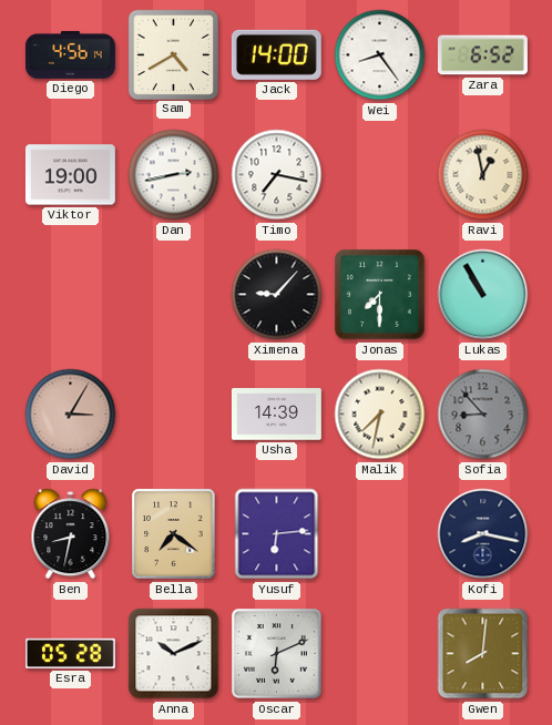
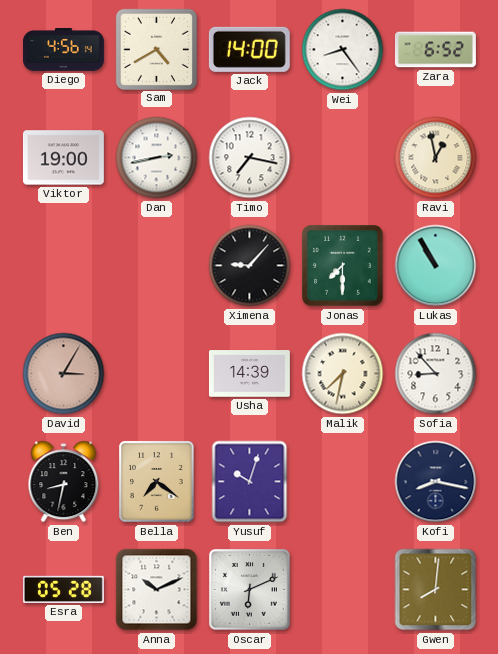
Sofia dial: grey -> white (436, 374)
Yusuf: 6:14 -> 10:03 (250, 482)
